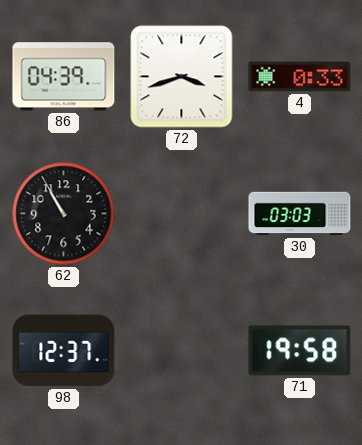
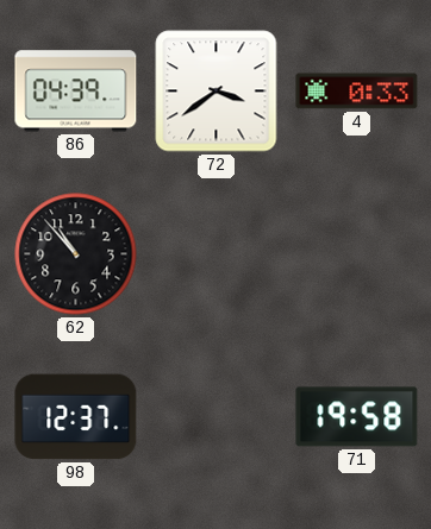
72: 3:42 -> 3:39 (217, 92)
62: 10:55 -> 10:53 (76, 254)
30: 03:03 -> none (300, 214)
